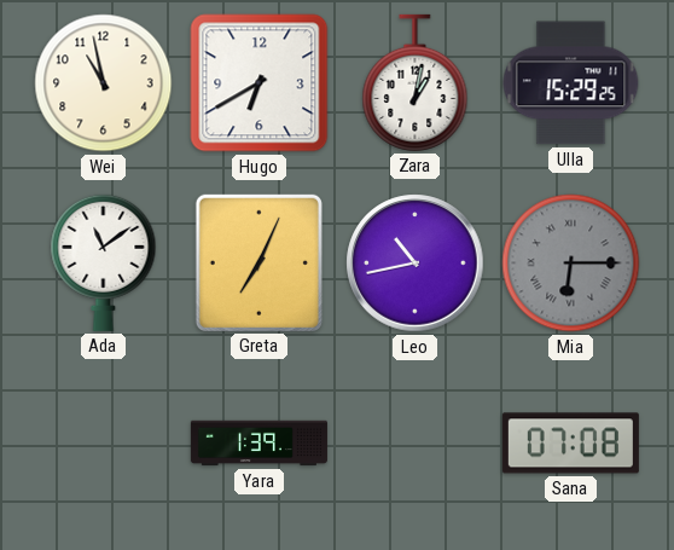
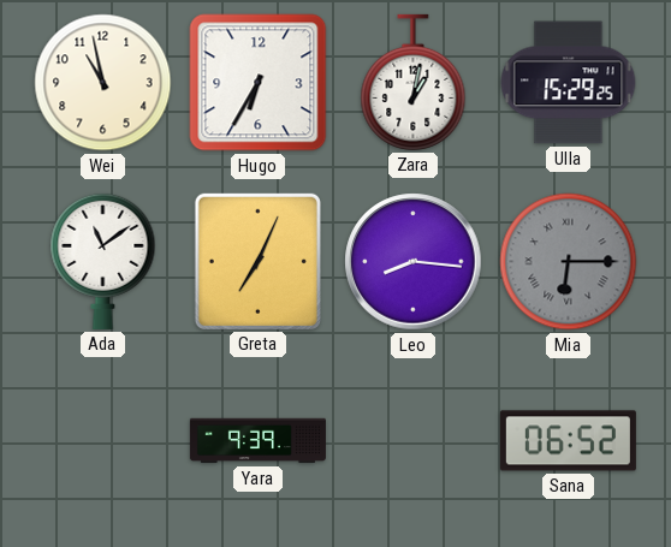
Hugo: 6:40 -> 6:35 (259, 83)
Leo: 10:43 -> 8:16 (414, 262)
Yara: 1:39 -> 9:39 (257, 441)
Sana: 07:08 -> 06:52 (568, 441)
